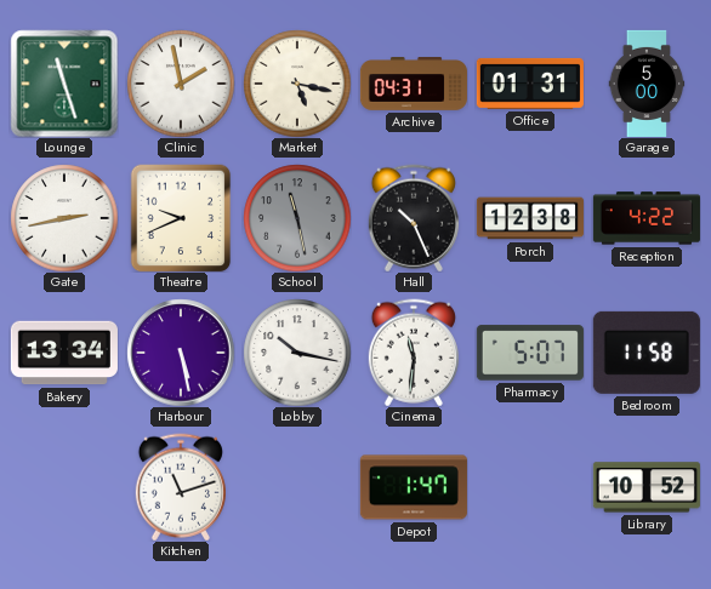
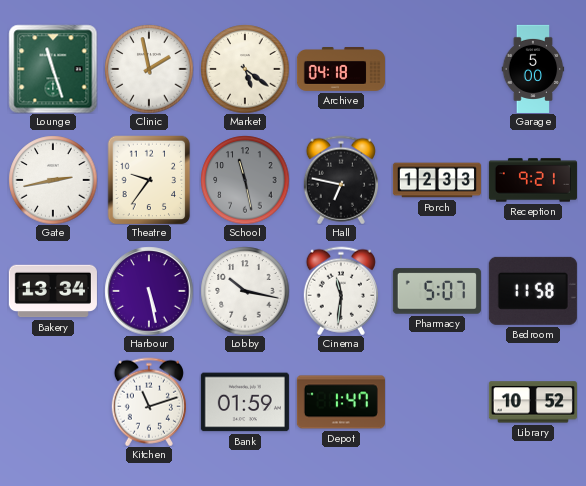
Market: 5:17 -> 5:21 (245, 69)
Archive: 04:31 -> 04:18 (341, 70)
Office: 01:31 -> none (530, 84)
Theatre: 9:41 -> 9:36 (149, 180)
Hall: 10:26 -> 6:47 (341, 180)
Porch: 12:38 -> 12:33 (437, 180)
Reception: 4:22 -> 9:21 (533, 180)
Bank: none -> 01:59 (245, 402)
